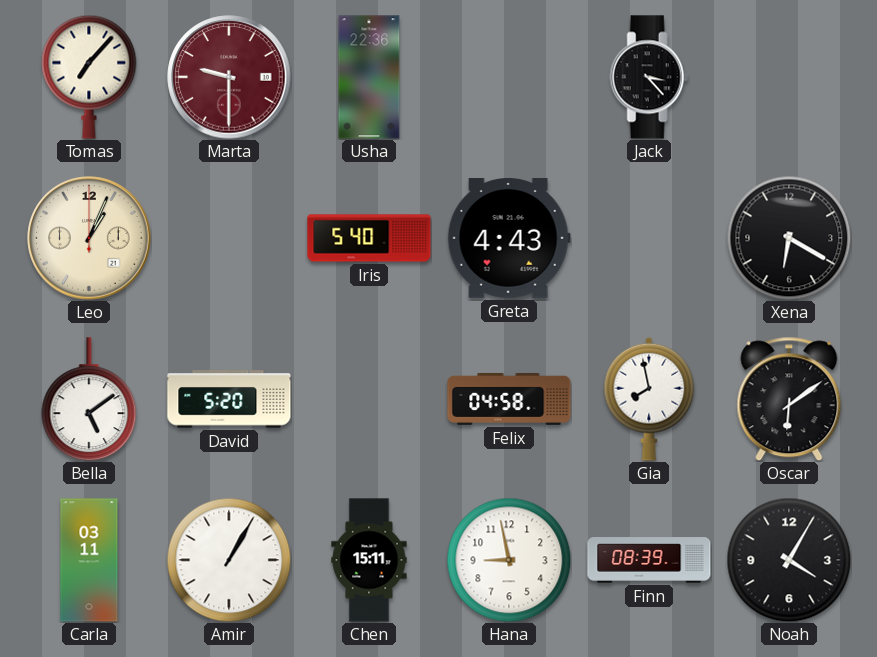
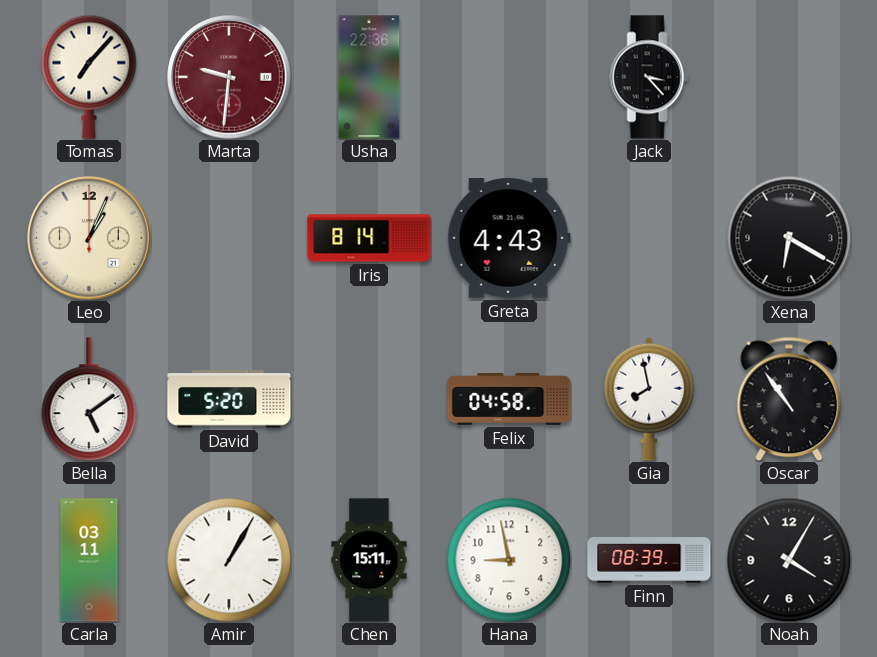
Marta: 9:30 -> 9:31 (229, 77)
Iris: 5:40 -> 8:14 (369, 238)
Oscar: 6:09 -> 10:54 (789, 399)
